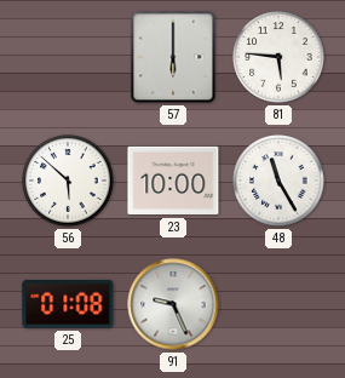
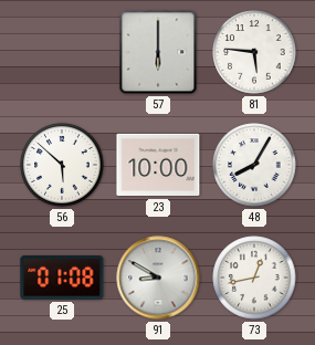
48: 11:25 -> 8:05 (254, 165)
91: 9:26 -> 8:50 (158, 278)
73: none -> 12:43 (254, 278)
